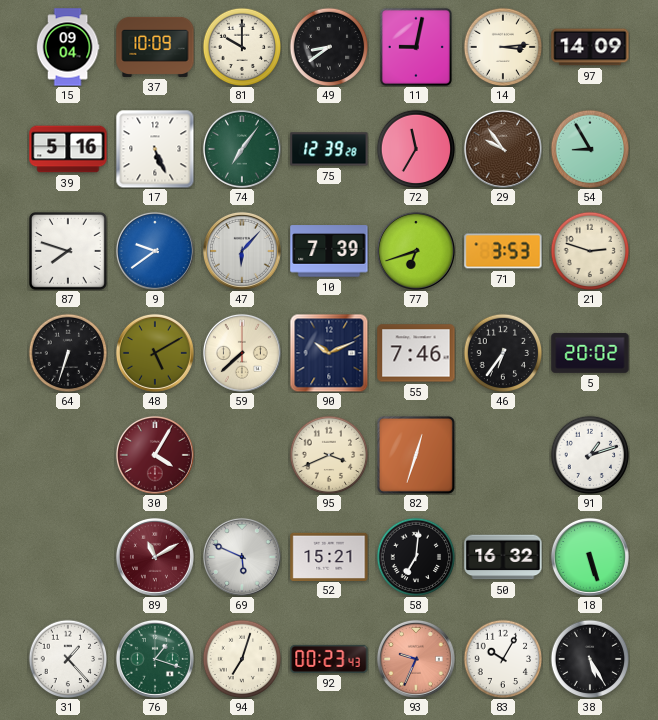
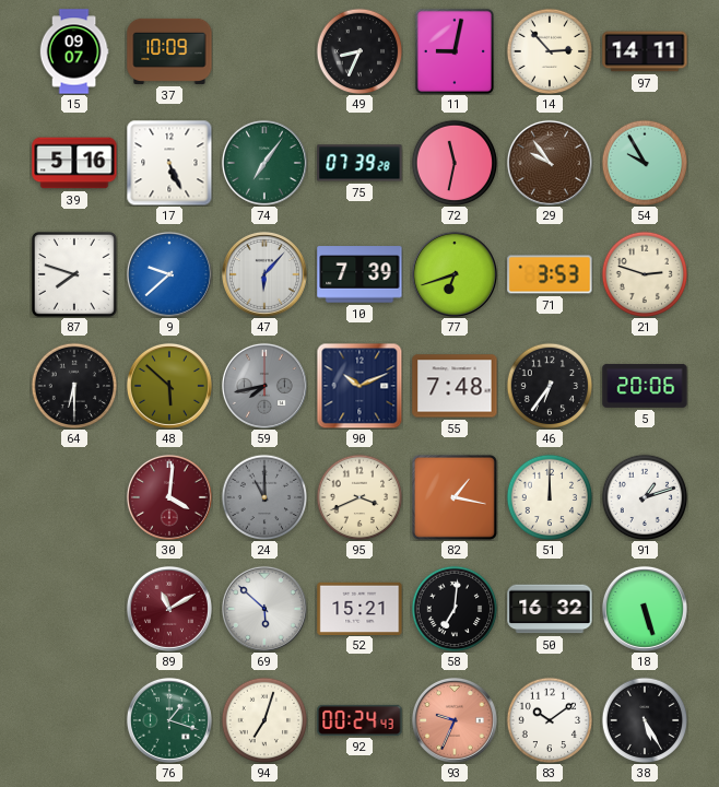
15: 09:04 -> 09:07 (74, 51)
81: 10:00 -> none (242, 47)
49: 8:39 -> 8:34 (360, 51)
14: 3:14 -> 2:53 (550, 51)
97: 14:09 -> 14:11 (645, 51)
75: 12:39 -> 07:39 (360, 163)
72: 11:35 -> 11:32 (455, 163)
54: 8:55 -> 9:55 (645, 163)
9: 9:39 -> 9:38 (169, 274)
64: 6:33 -> 6:30 (74, 386)
48: 5:10 -> 5:52 (169, 386)
59: 7:38 -> 7:43 (264, 386)
59 dial: cream -> grey (264, 386)
55: 7:46 -> 7:48 (455, 386)
5: 20:02 -> 20:06 (645, 386)
30: 4:05 -> 4:01 (169, 497)
24: none -> 11:00 (264, 497)
82: 12:33 -> 1:17 (455, 497)
51: none -> 12:00 (550, 497)
69: 5:49 -> 5:52 (264, 609)
31: 1:23 -> none (68, 659)
92: 00:23 -> 00:24 (360, 720)
83: 10:05 -> 10:09 (550, 720)
